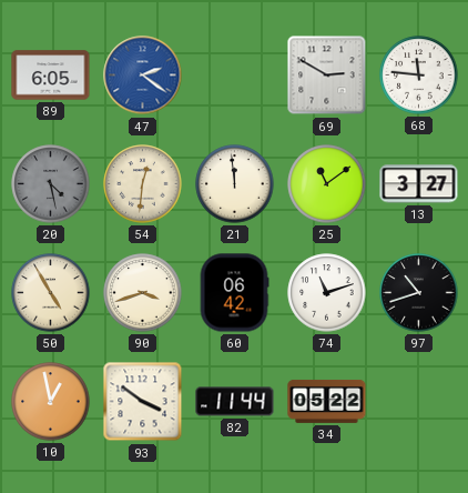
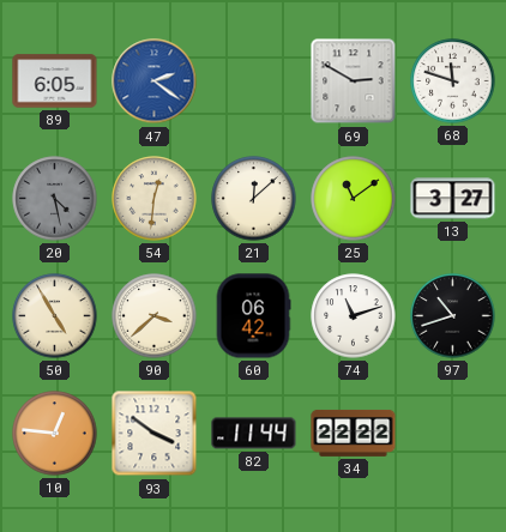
68: 11:46 -> 11:48 (453, 81)
21: 11:59 -> 12:08 (254, 199)
90: 3:42 -> 3:38 (155, 316)
10: 12:58 -> 12:46 (55, 434)
34: 05:22 -> 22:22 (354, 433)
